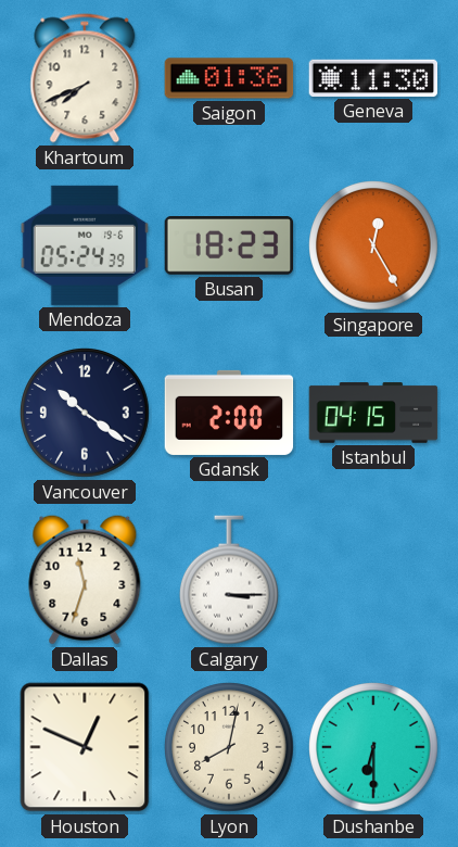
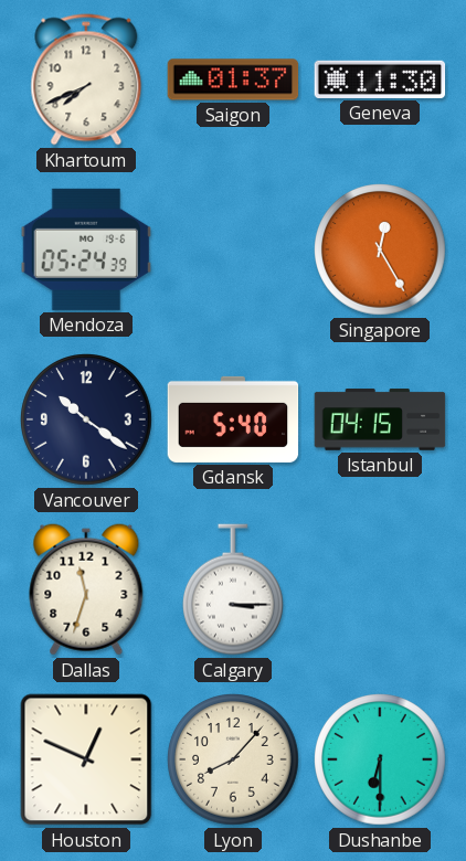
Saigon: 01:36 -> 01:37 (233, 79)
Busan: 18:23 -> none (229, 246)
Gdansk: 2:00 -> 5:40 (233, 419)
Lyon: 8:02 -> 8:07 (234, 761)
